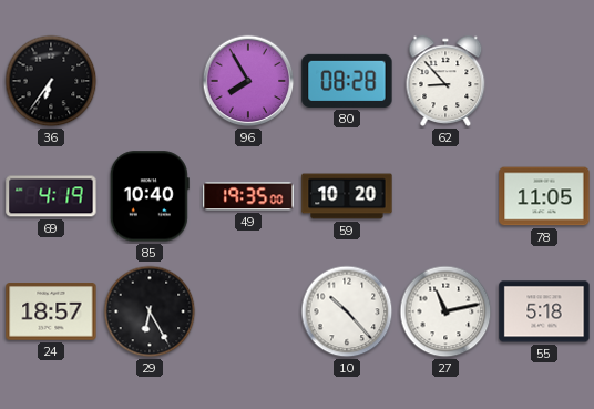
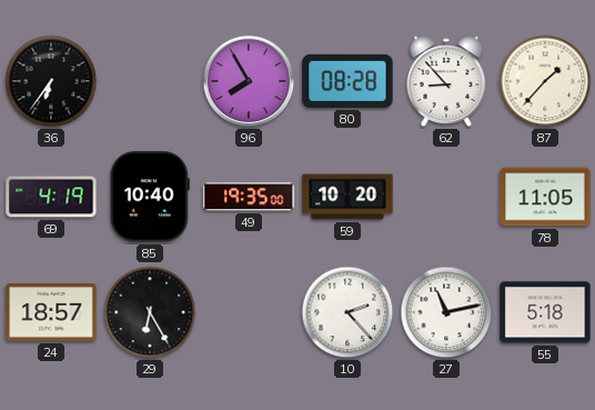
87: none -> 1:37 (545, 81)
10: 10:23 -> 2:23 (347, 312)
